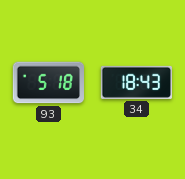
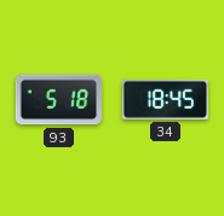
34: 18:43 -> 18:45 (165, 99)
